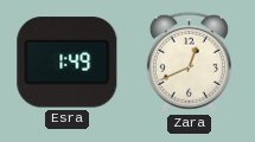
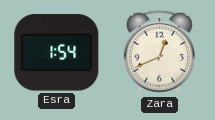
Esra: 1:49 -> 1:54 (57, 53)
